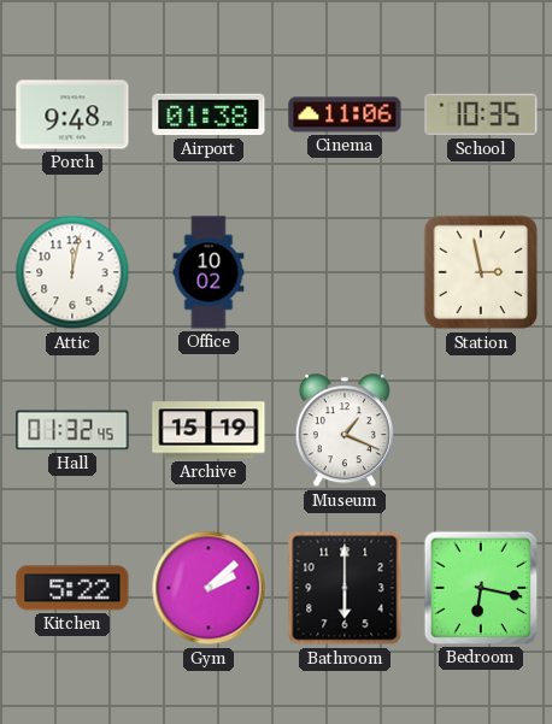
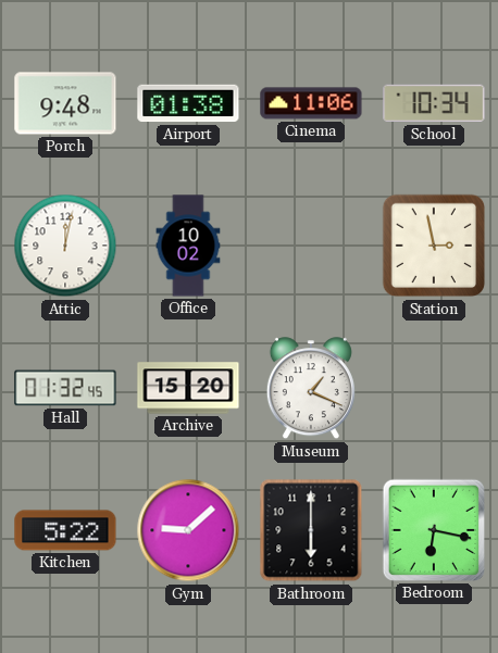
School: 10:35 -> 10:34 (434, 103)
Archive: 15:19 -> 15:20 (188, 388)
Gym: 2:08 -> 9:08 (188, 530)
